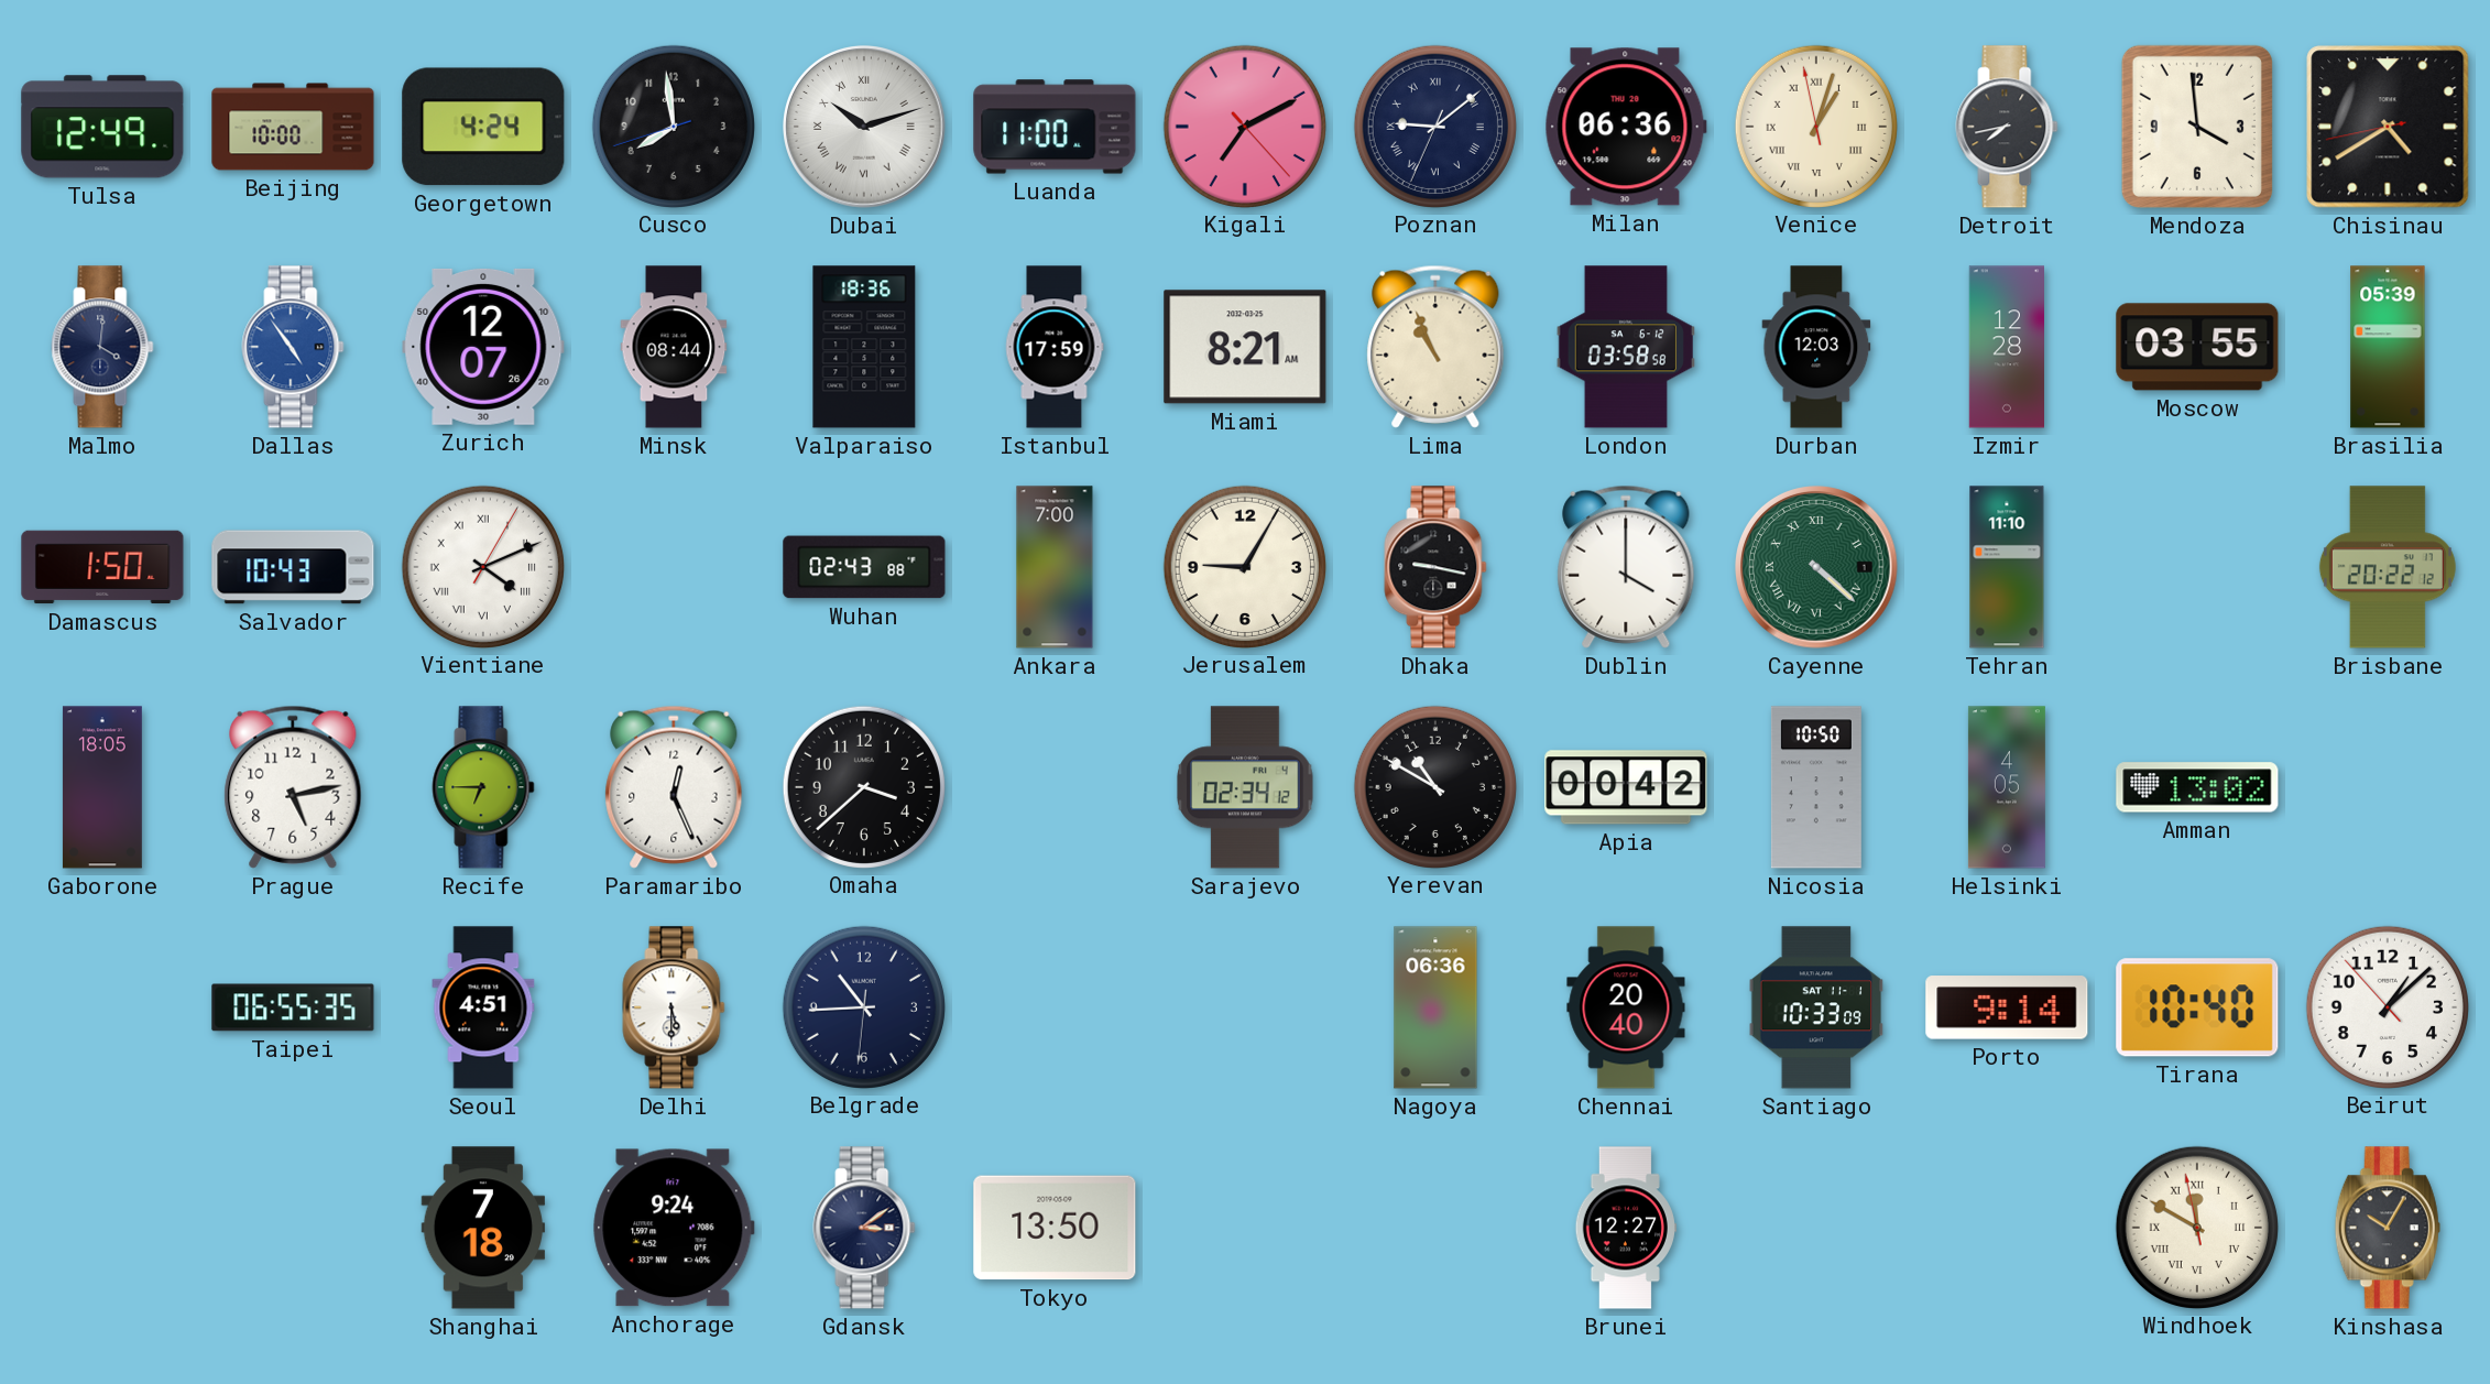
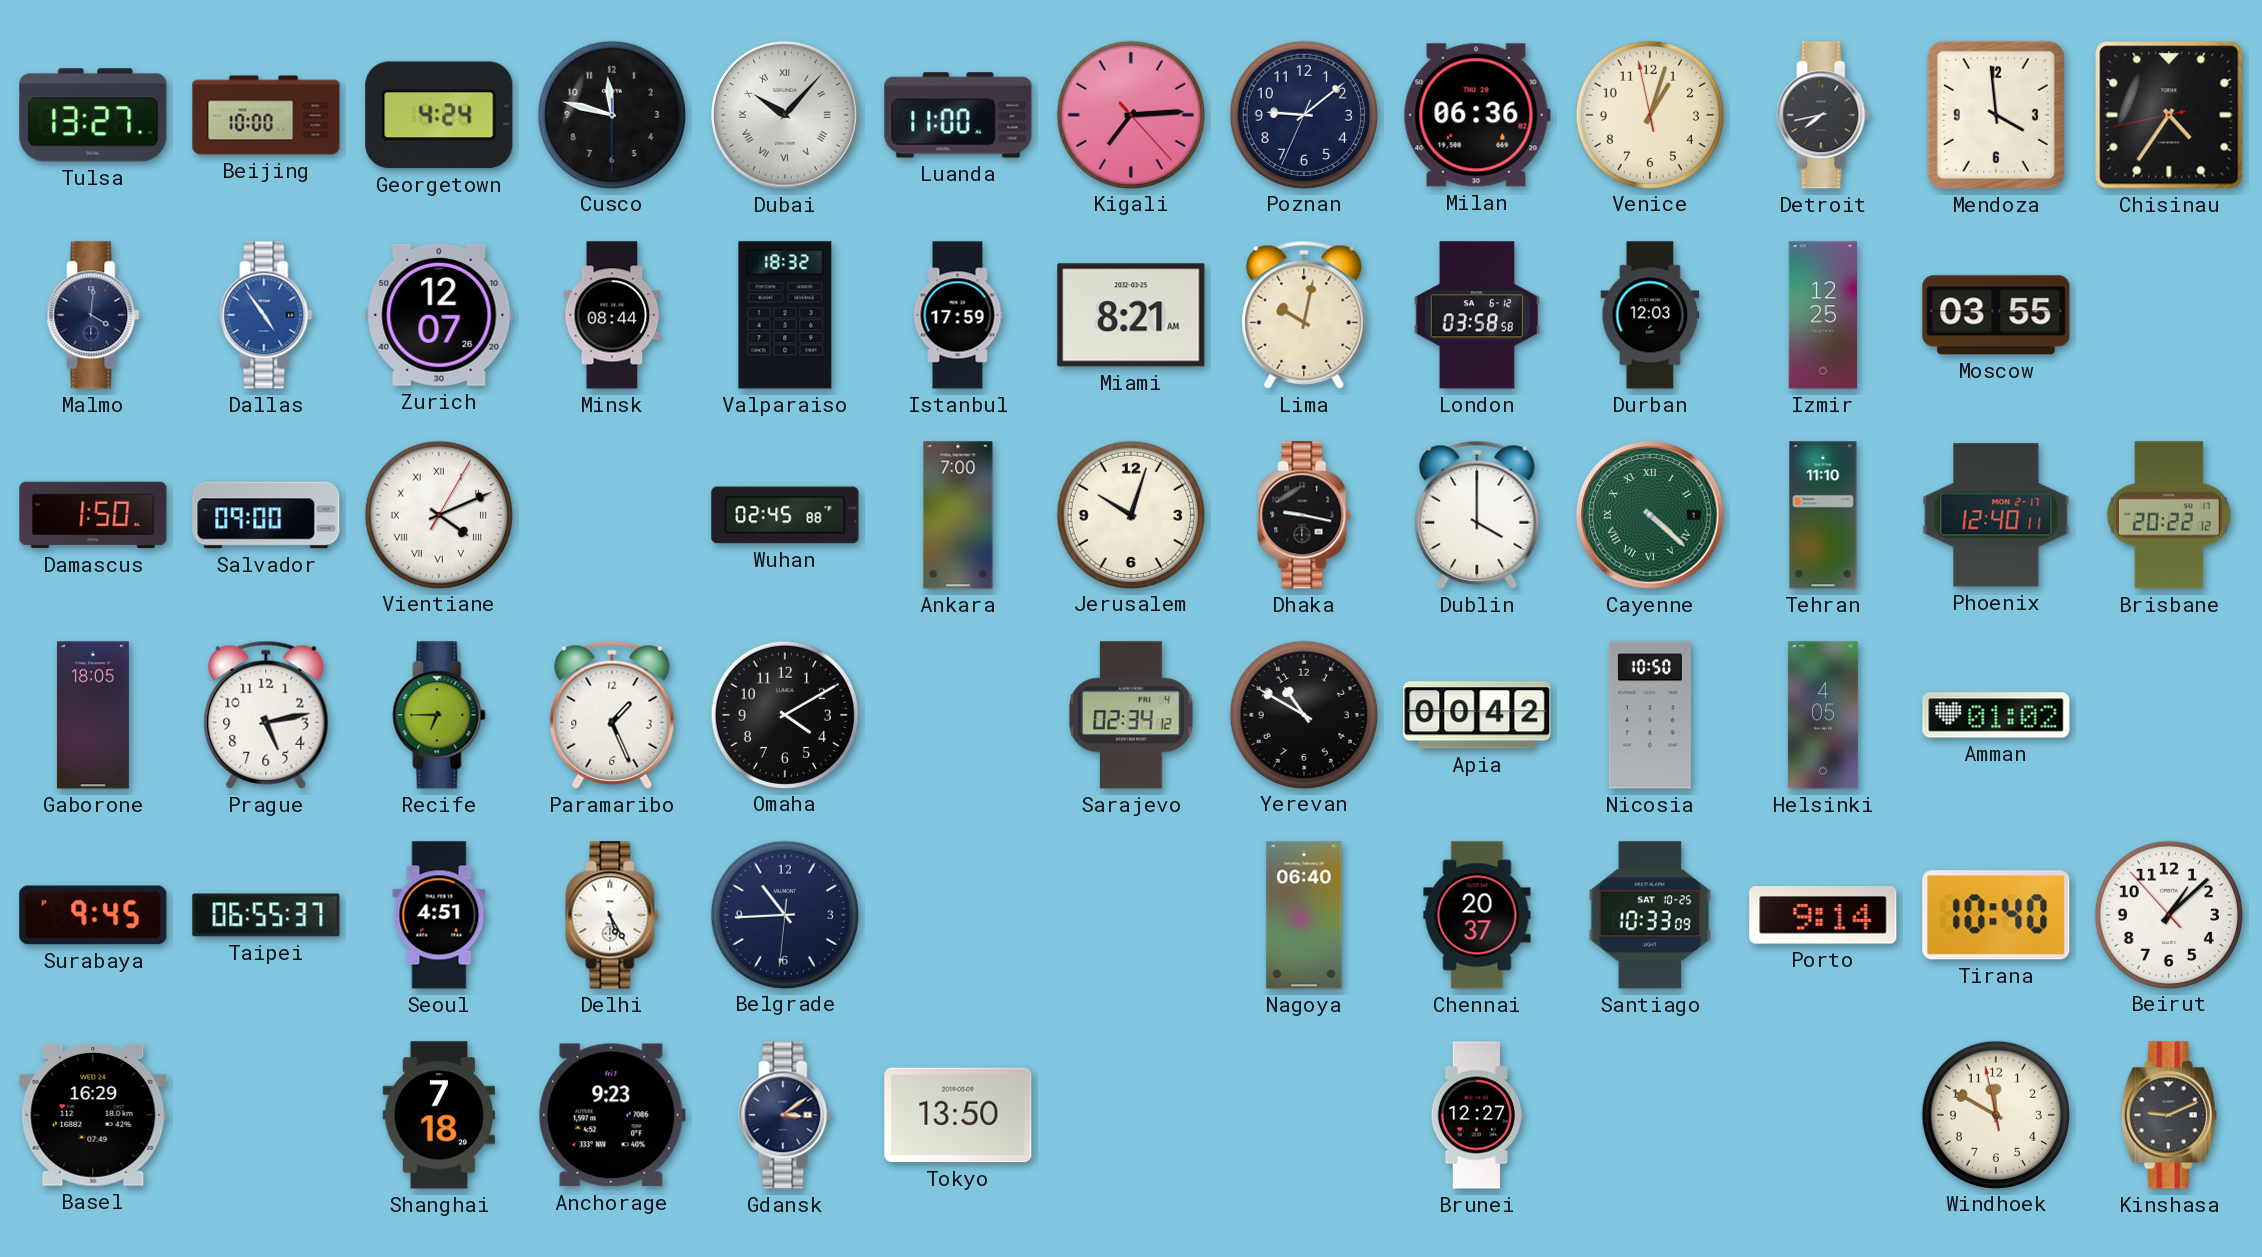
Tulsa: 12:49 -> 13:27 (93, 115)
Cusco: 7:58 -> 11:47 (611, 114)
Dubai: 10:12 -> 10:07 (785, 115)
Kigali: 7:10 -> 7:14 (1130, 114)
Poznan numerals: Roman -> Arabic (1303, 114)
Venice numerals: Roman -> Arabic (1649, 114)
Chisinau: 4:39 -> 4:35 (2169, 115)
Valparaiso: 18:36 -> 18:32 (785, 315)
Lima: 10:56 -> 10:02 (1304, 315)
Izmir: 12:28 -> 12:25 (1822, 315)
Brasilia: 05:39 -> none (2388, 347)
Salvador: 10:43 -> 09:00 (266, 515)
Wuhan: 02:43 -> 02:45 (785, 515)
Jerusalem: 9:05 -> 10:03 (1130, 514)
Phoenix: none -> 12:40 (1996, 515)
Paramaribo: 12:26 -> 1:26 (612, 715)
Omaha: 3:38 -> 4:10 (784, 714)
Amman: 13:02 -> 01:02 (1996, 715)
Surabaya: none -> 9:45 (93, 915)
Taipei: 06:55:35 -> 06:55:37 (266, 915)
Delhi: 5:30 -> 5:25 (612, 915)
Nagoya: 06:36 -> 06:40 (1304, 915)
Chennai: 20:40 -> 20:37 (1477, 915)
Santiago date: SAT 11-1 -> SAT 10-25 (1650, 915)
Basel: none -> 16:29 (93, 1115)
Anchorage: 9:24 -> 9:23 (612, 1115)
Windhoek numerals: Roman -> Arabic (1995, 1114)
Kinshasa: 10:05 -> 9:11 (2169, 1115)
